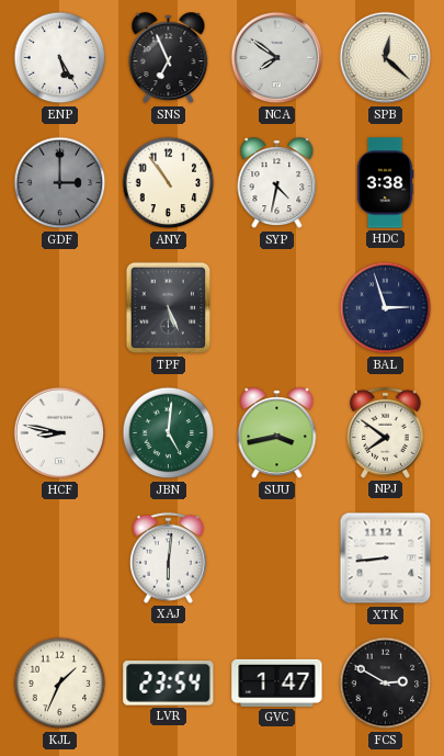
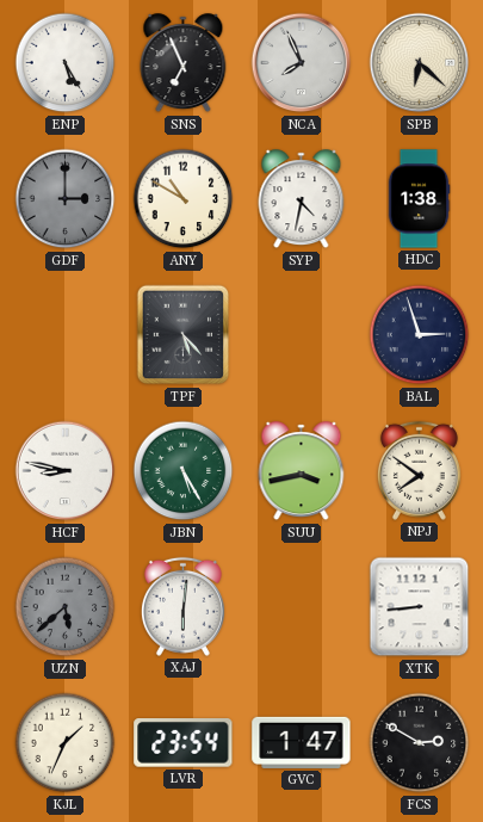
NCA: 7:51 -> 7:56 (302, 63)
SPB: 12:22 -> 6:22 (420, 63)
ANY: 10:54 -> 10:50 (184, 199)
HDC: 3:38 -> 1:38 (419, 199)
TPF: 5:26 -> 5:23 (184, 335)
JBN: 5:01 -> 5:25 (184, 471)
UZN: none -> 5:38 (66, 607)
